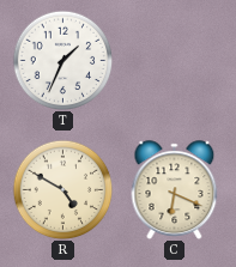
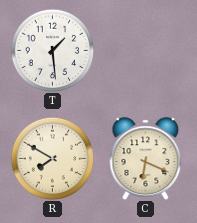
T: 1:34 -> 1:29 (52, 50)
R: 4:50 -> 7:50 (52, 158)
